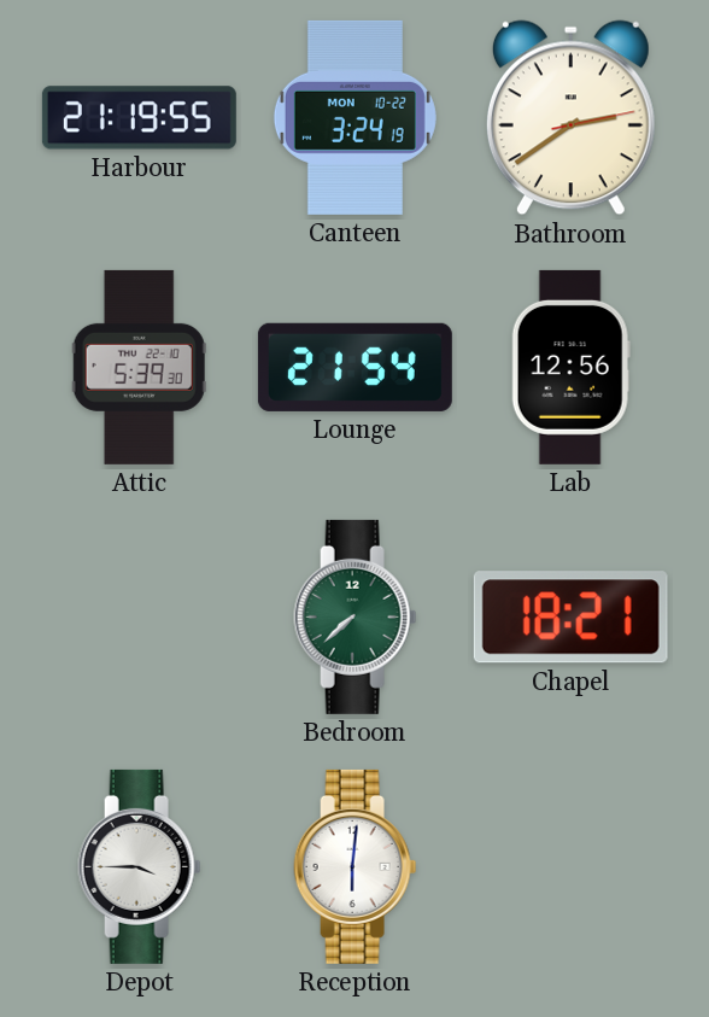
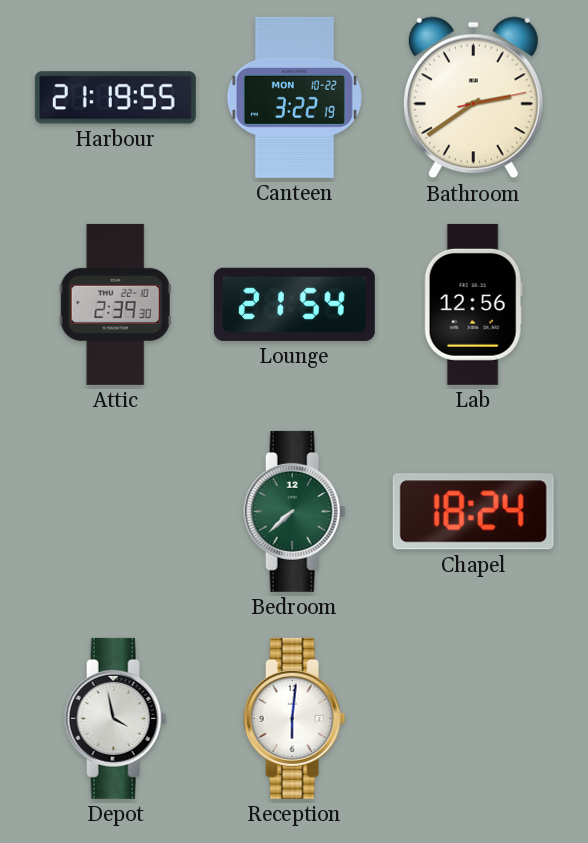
Canteen: 3:24 -> 3:22 (294, 97)
Attic: 5:39 -> 2:39 (115, 304)
Chapel: 18:21 -> 18:24 (473, 512)
Depot: 3:45 -> 3:58 (116, 718)
